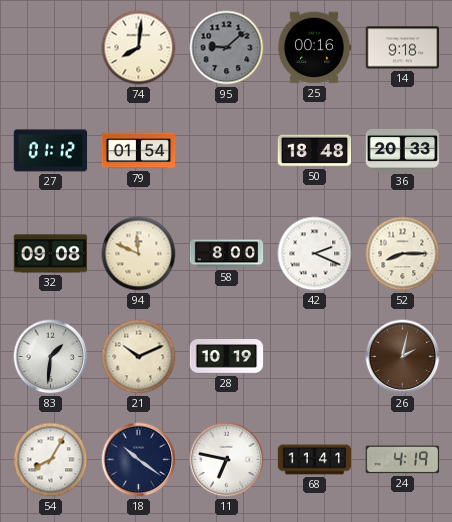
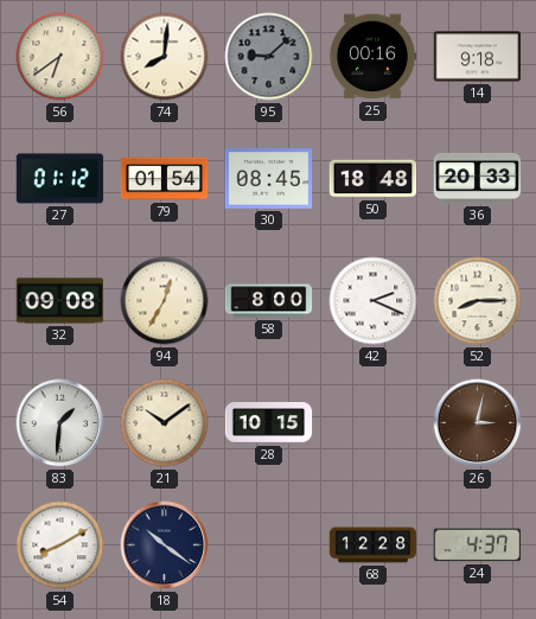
56: none -> 6:39 (60, 57)
30: none -> 08:45 (269, 179)
94: 11:49 -> 12:35 (165, 301)
21: 10:11 -> 10:09 (165, 423)
28: 10:19 -> 10:15 (269, 423)
26: 2:02 -> 3:02 (478, 423)
54: 8:05 -> 8:10 (60, 545)
11: 6:47 -> none (227, 460)
68: 11:41 -> 12:28 (374, 545)
24: 4:19 -> 4:37 (478, 545)
